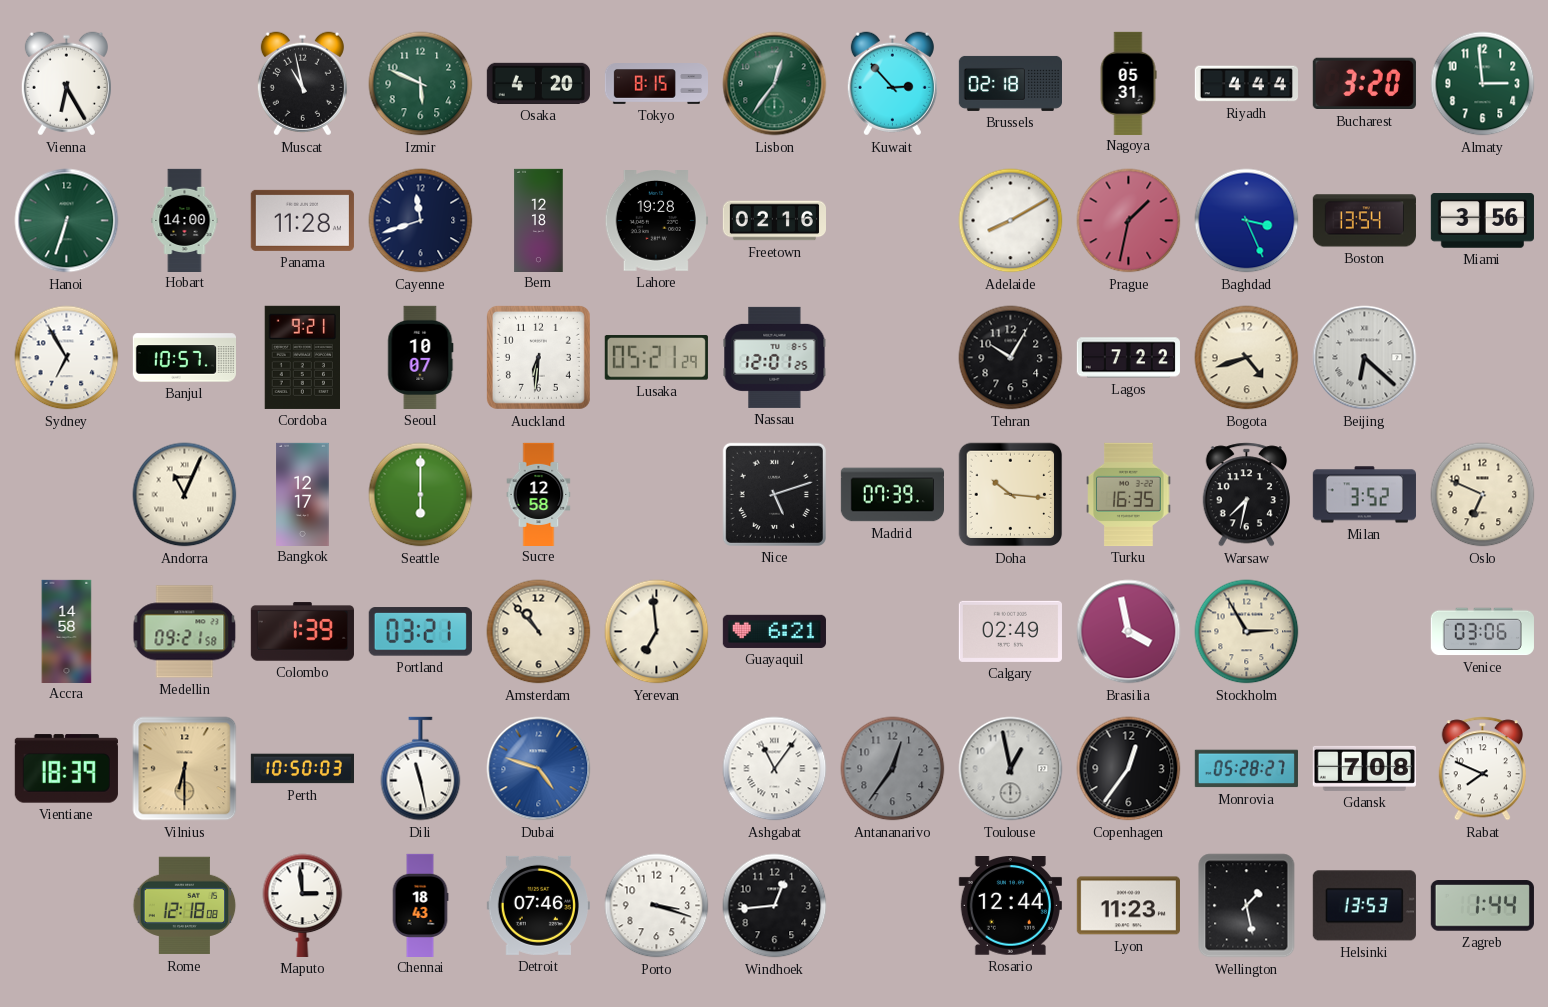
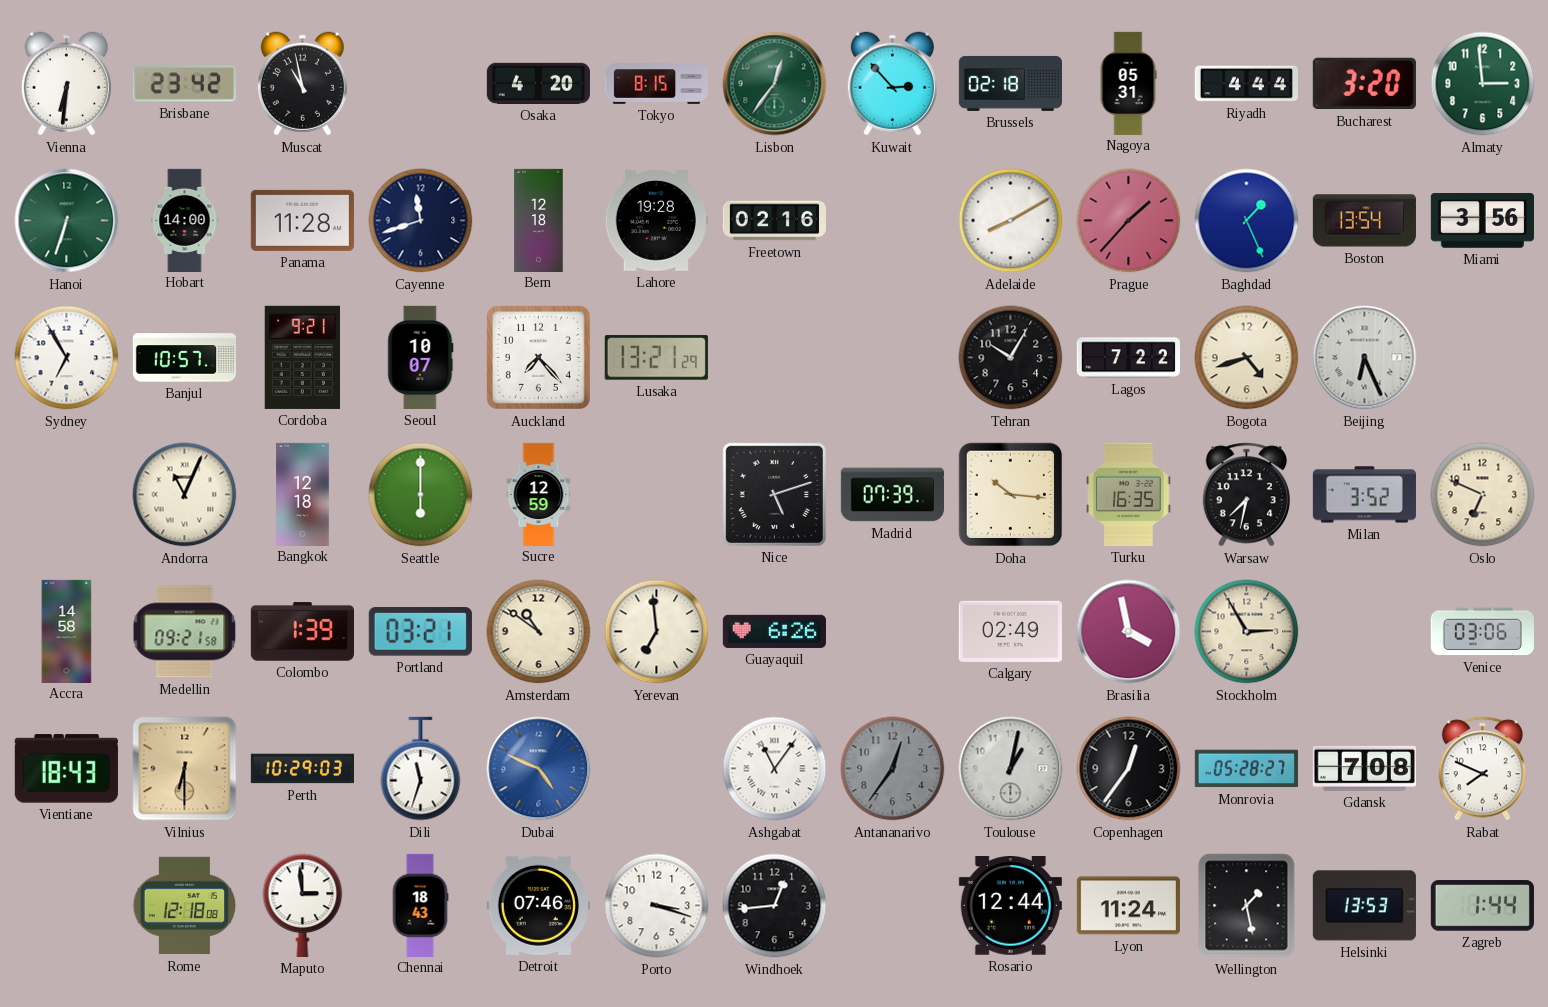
Vienna: 6:25 -> 6:31 (66, 84)
Brisbane: none -> 23:42 (184, 84)
Izmir: 5:49 -> none (421, 84)
Prague: 1:32 -> 1:37 (1129, 221)
Baghdad: 3:26 -> 1:26 (1247, 221)
Auckland: 6:31 -> 7:23 (538, 357)
Lusaka: 05:21 -> 13:21 (656, 358)
Nassau: 12:01 -> none (775, 357)
Beijing: 6:22 -> 6:26 (1365, 358)
Bangkok: 12:17 -> 12:18 (303, 494)
Sucre: 12:58 -> 12:59 (539, 494)
Amsterdam: 10:53 -> 10:51 (539, 632)
Guayaquil: 6:21 -> 6:26 (774, 631)
Vientiane: 18:39 -> 18:43 (66, 769)
Perth: 10:50 -> 10:29 (302, 769)
Dili: 11:28 -> 11:33 (421, 769)
Dubai: 4:48 -> 4:49 (539, 769)
Toulouse: 12:58 -> 1:02 (1011, 769)
Lyon: 11:23 -> 11:24 (1128, 906)
